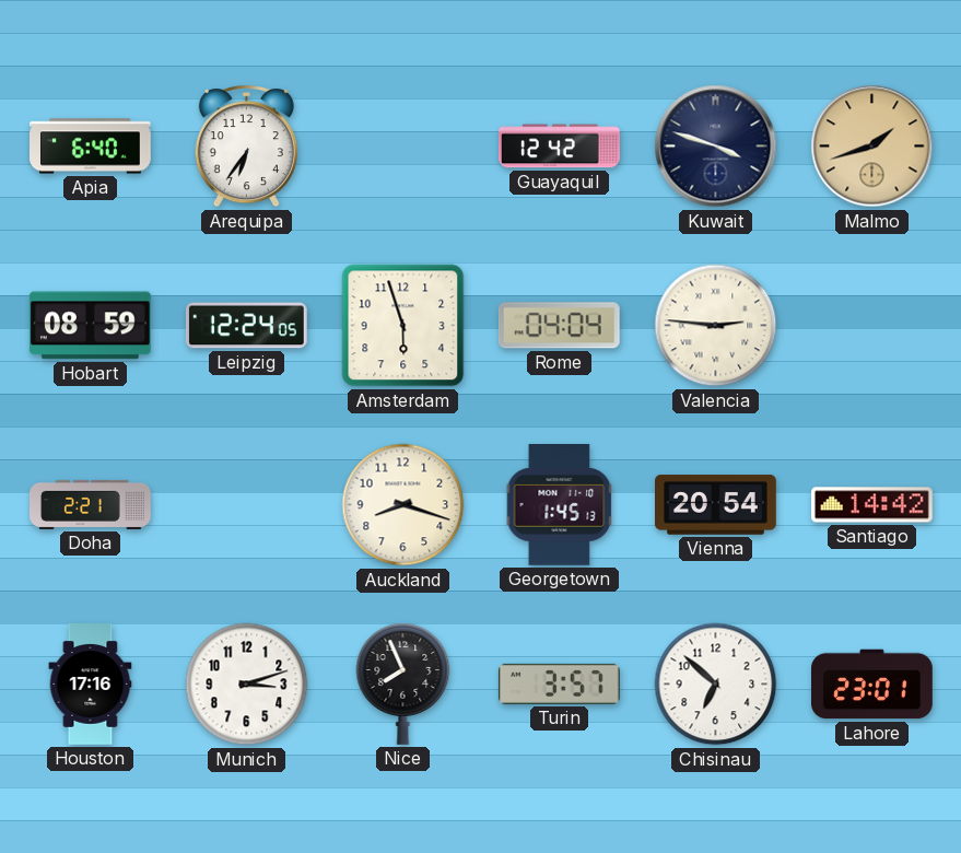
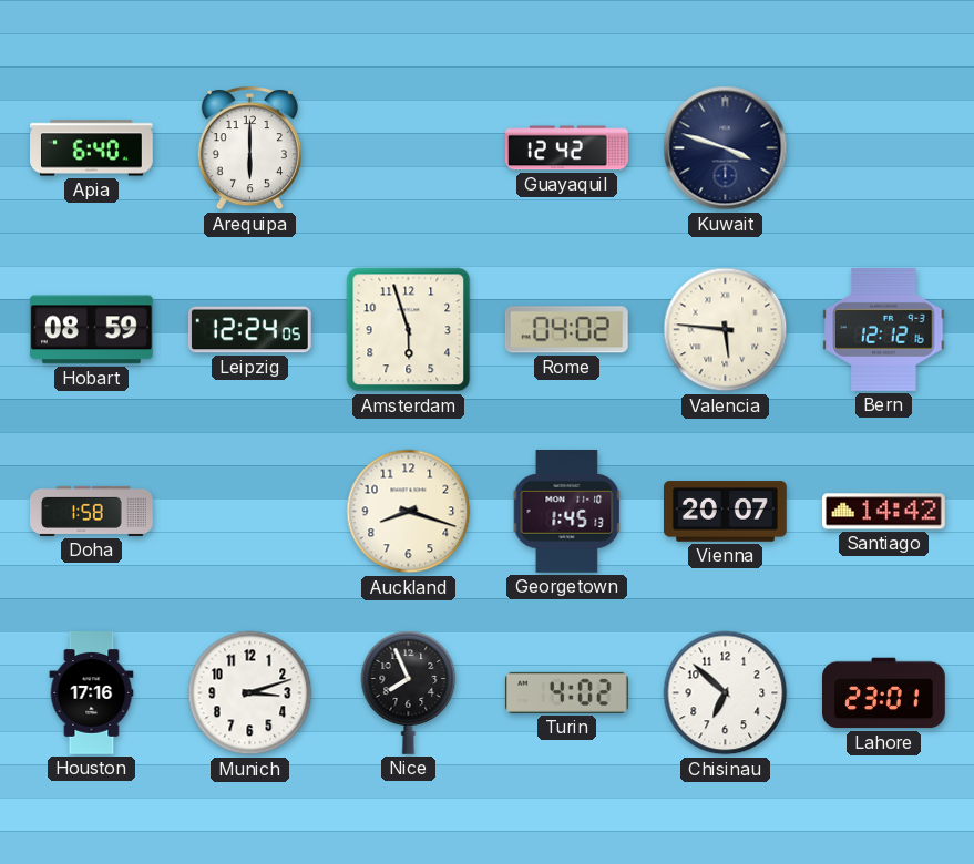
Arequipa: 6:36 -> 6:00 (249, 148)
Malmo: 1:42 -> none (872, 147)
Rome: 04:04 -> 04:02 (566, 330)
Valencia: 2:46 -> 5:46 (726, 330)
Bern: none -> 12:12 (884, 329)
Doha: 2:21 -> 1:58 (92, 511)
Vienna: 20:54 -> 20:07 (726, 512)
Turin: 3:57 -> 4:02 (566, 692)
